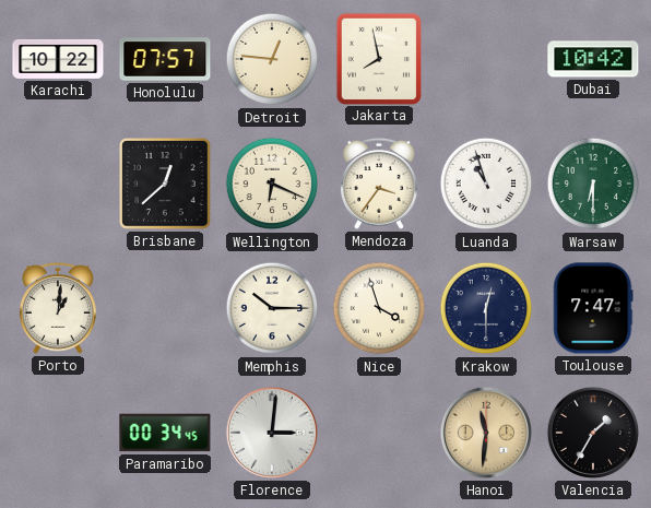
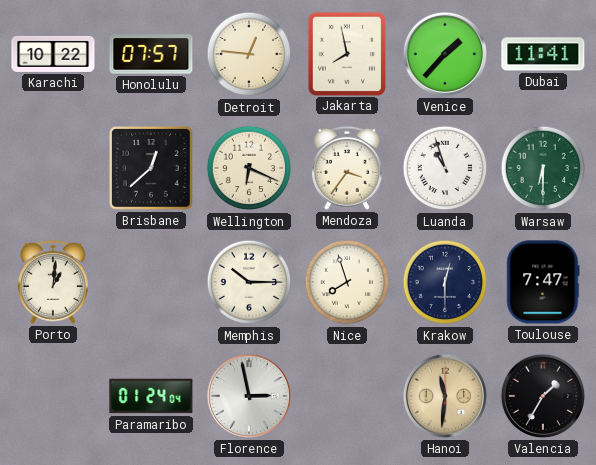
Venice: none -> 1:37 (445, 54)
Dubai: 10:42 -> 11:41 (543, 54)
Nice: 3:57 -> 7:57 (347, 282)
Paramaribo: 00:34 -> 01:24 (151, 396)
Florence: 3:01 -> 2:58 (249, 396)
